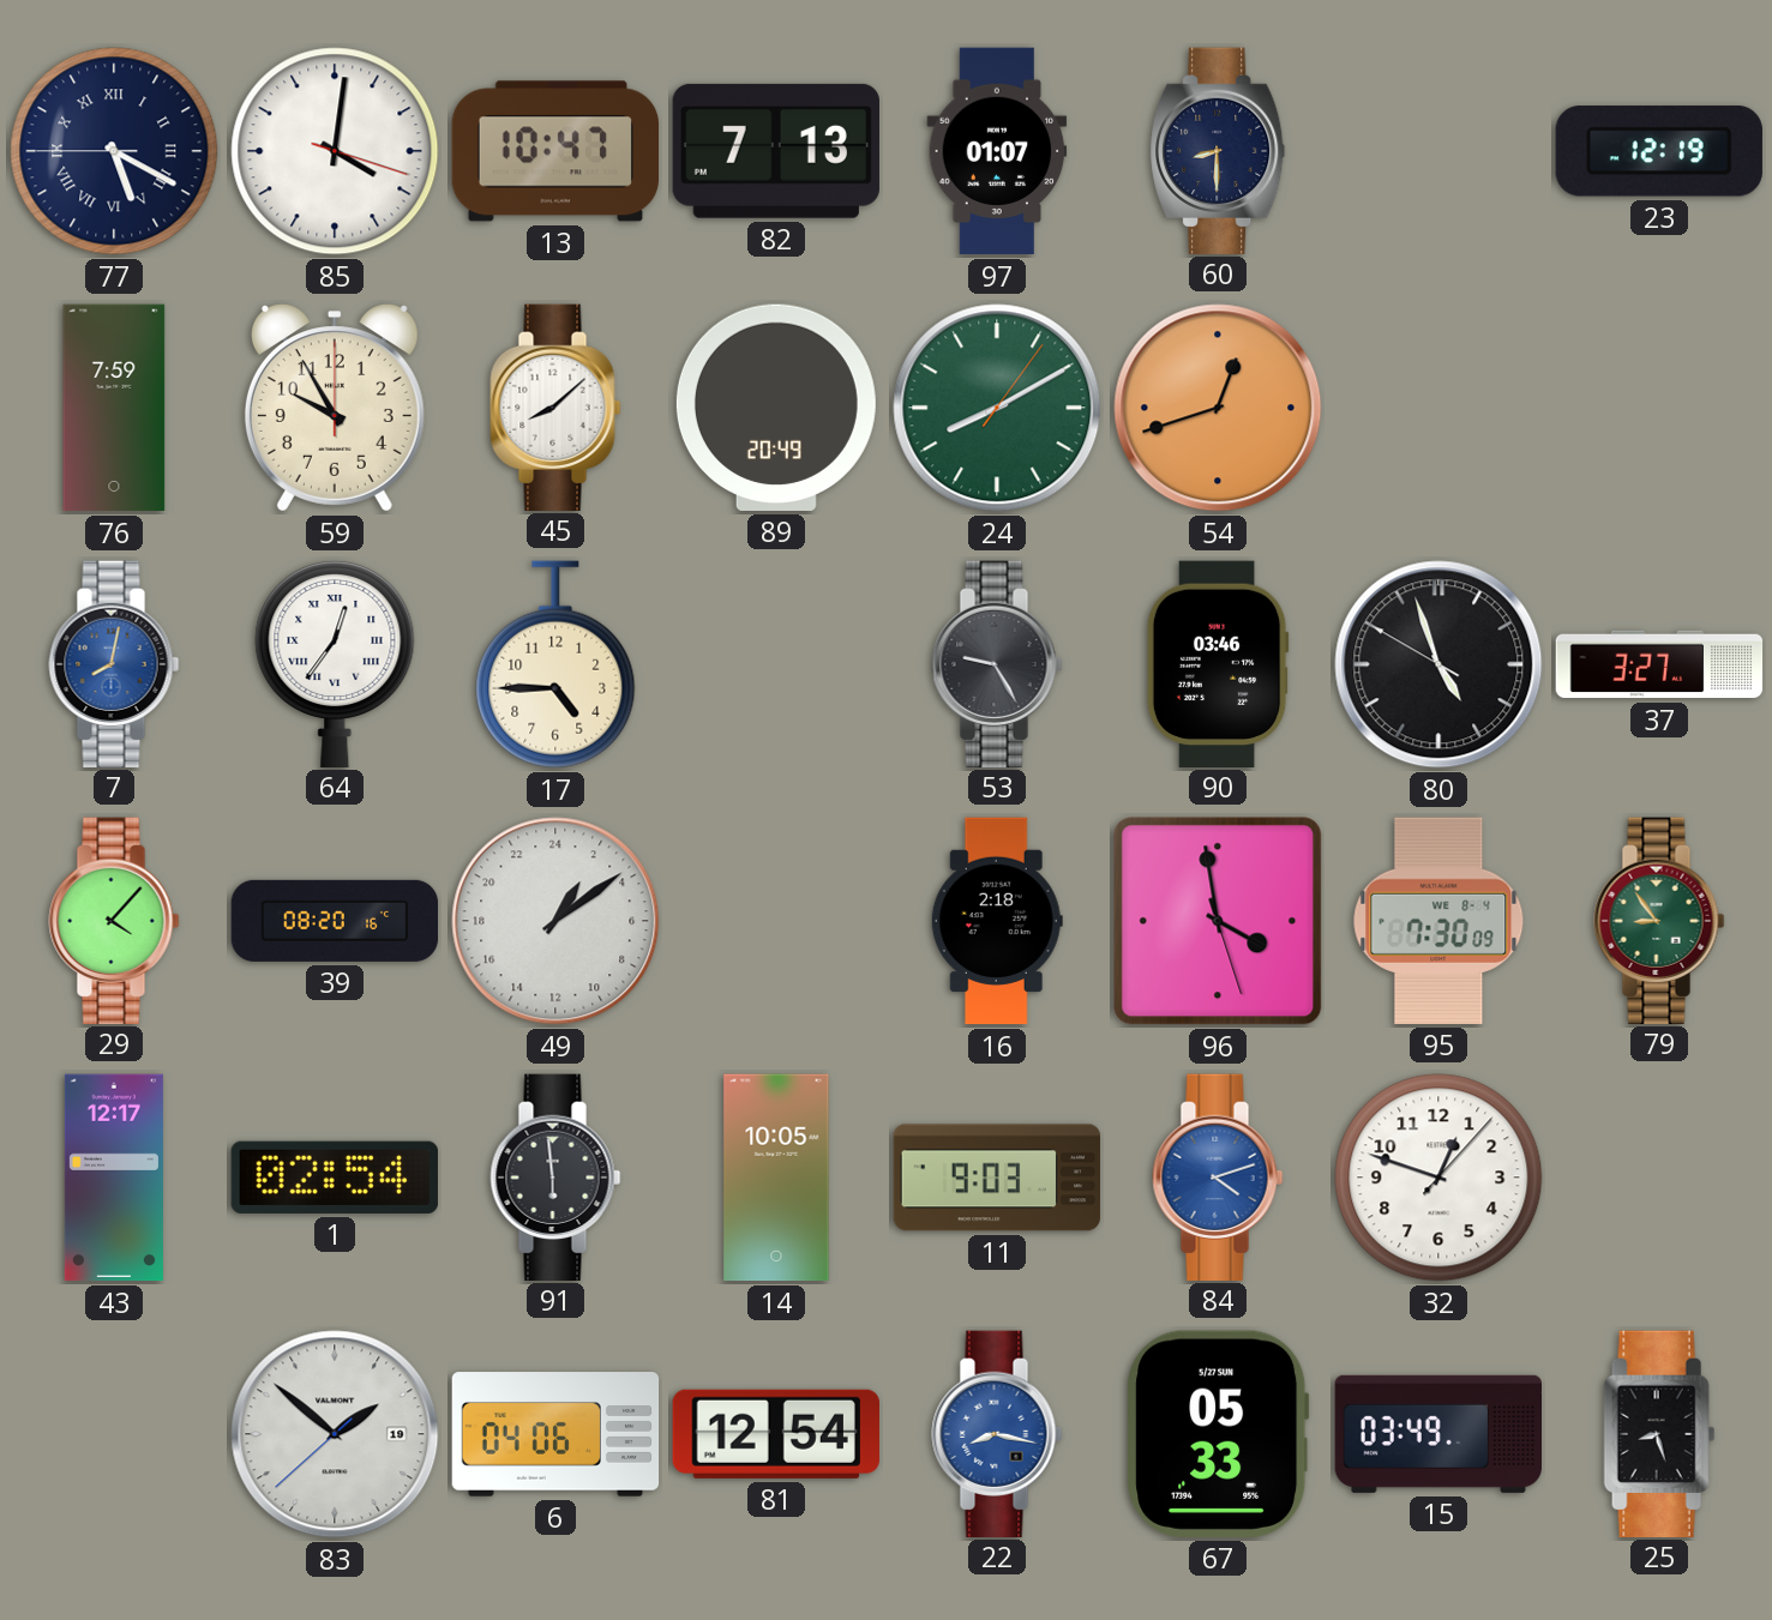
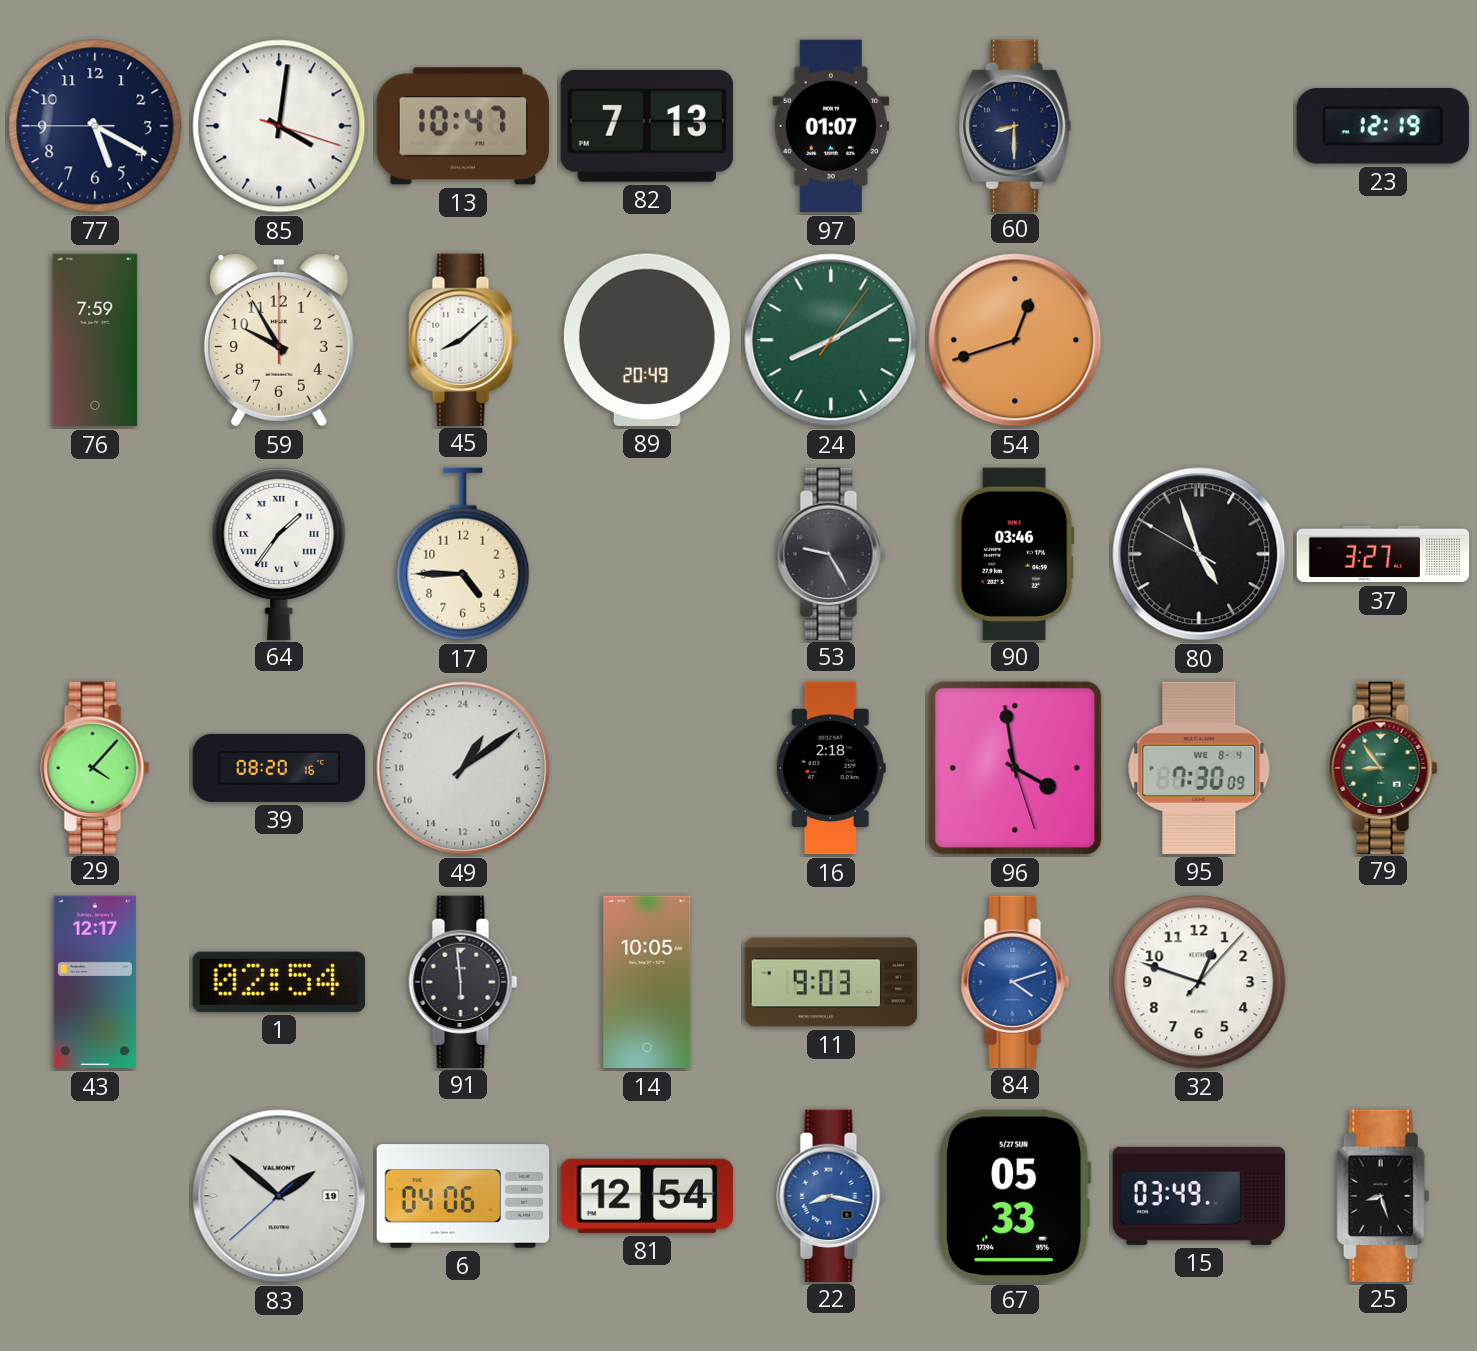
77 numerals: Roman -> Arabic (95, 126)
7: 8:02 -> none (114, 663)
64: 12:36 -> 1:36 (279, 553)
